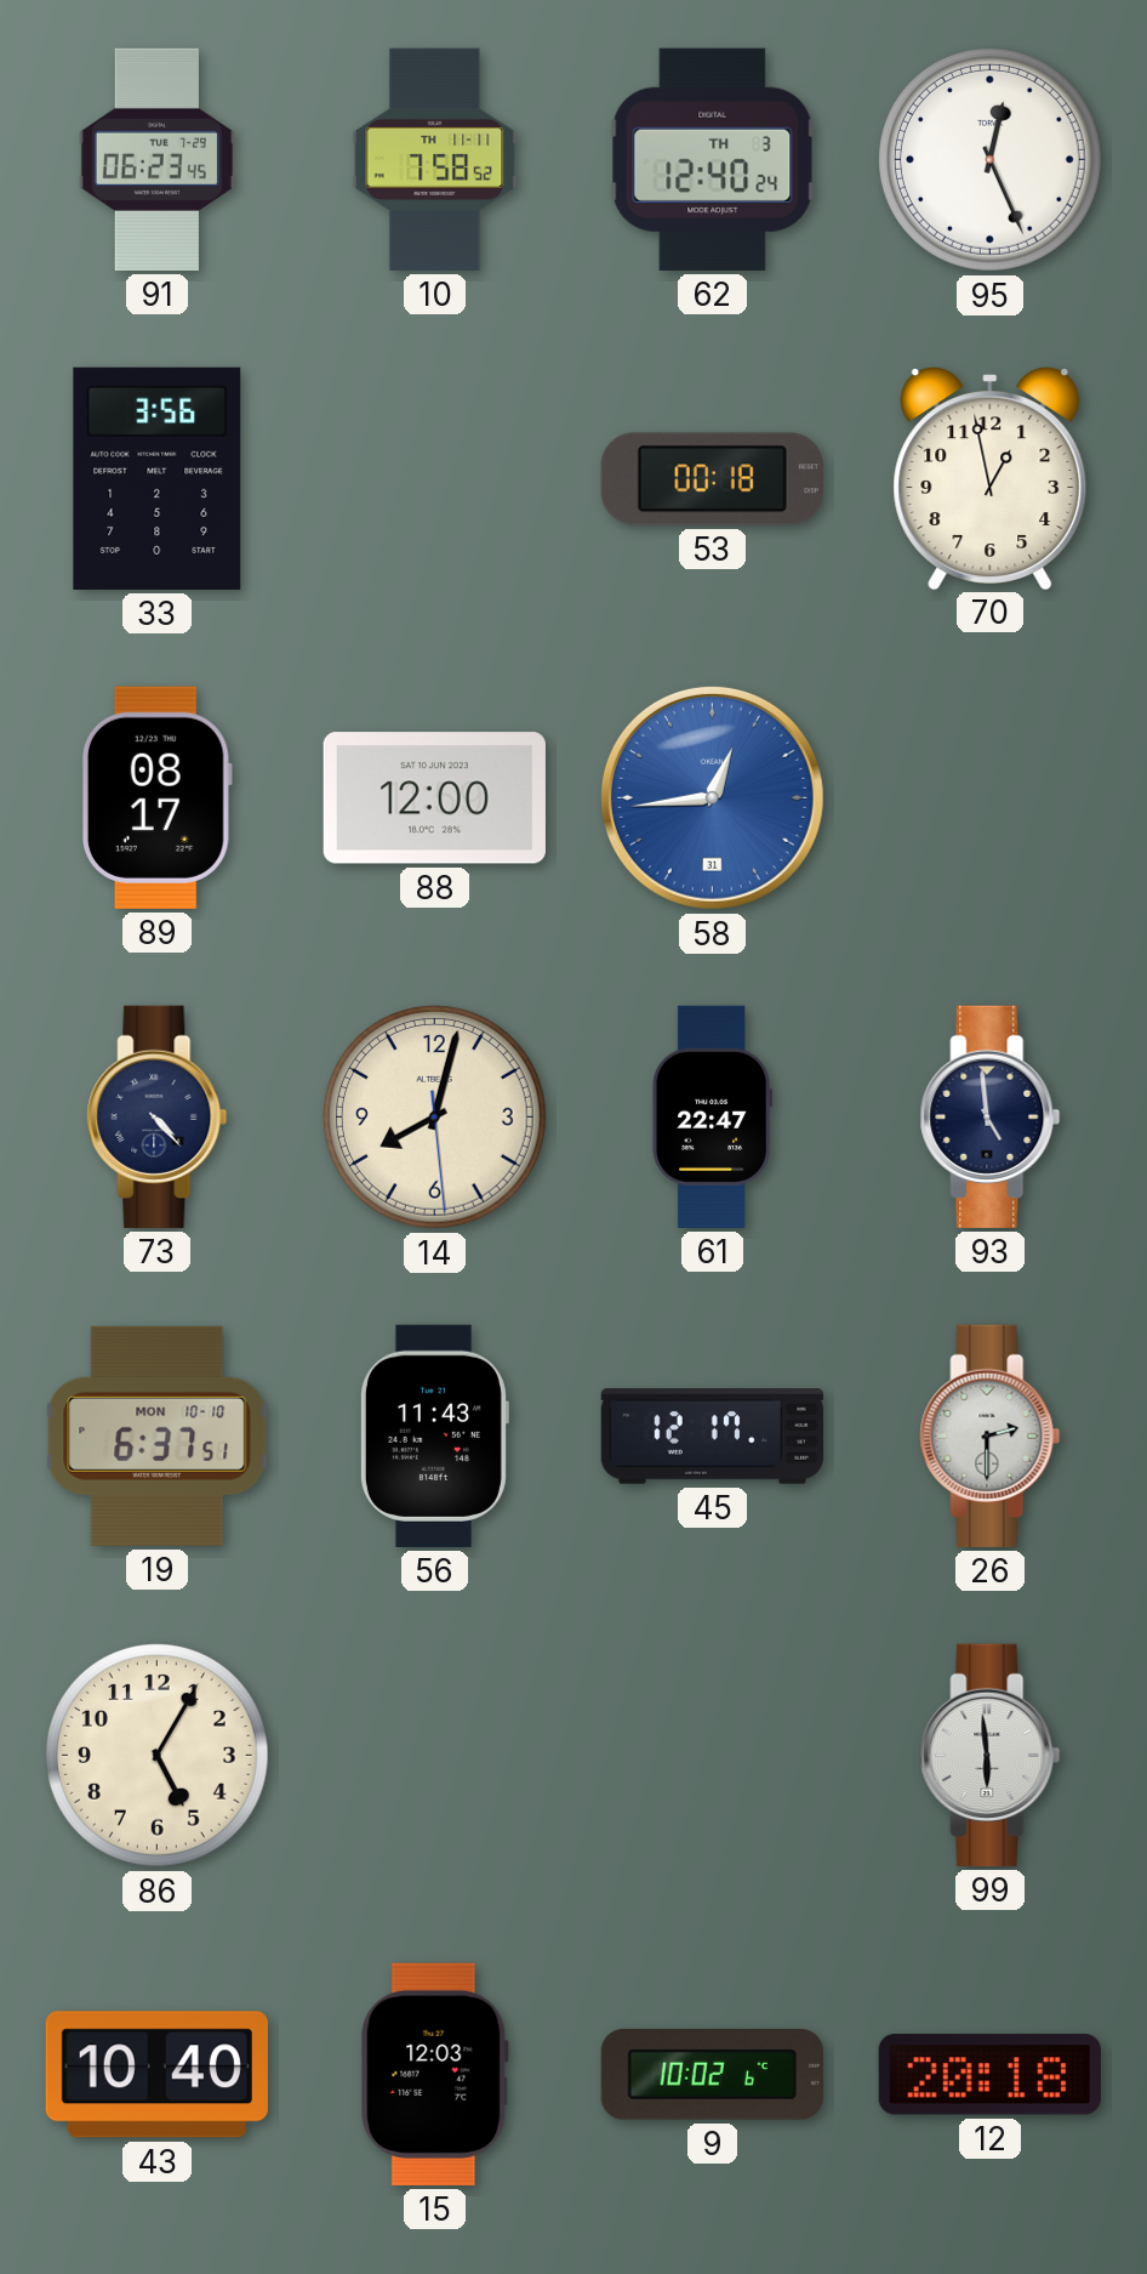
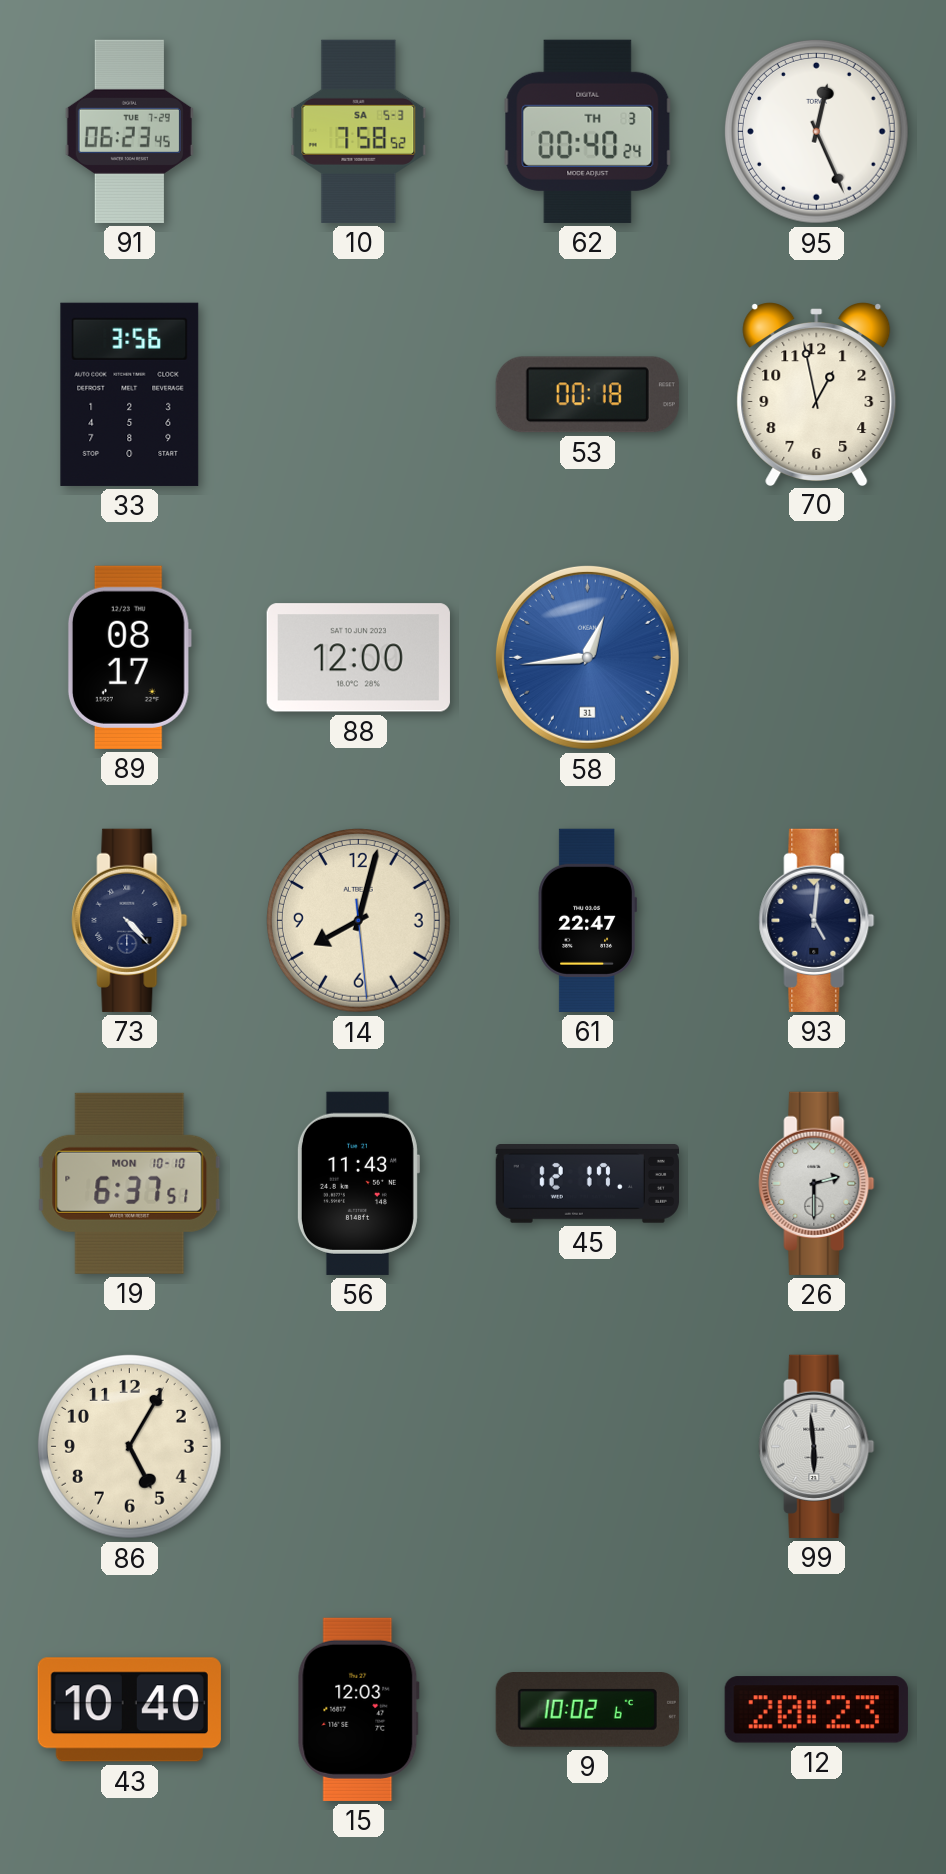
10 date: TH 11-11 -> SA 5-3 (359, 131)
62: 12:40 -> 00:40 (588, 131)
93: 4:59 -> 5:01 (817, 920)
12: 20:18 -> 20:23 (816, 1710)
